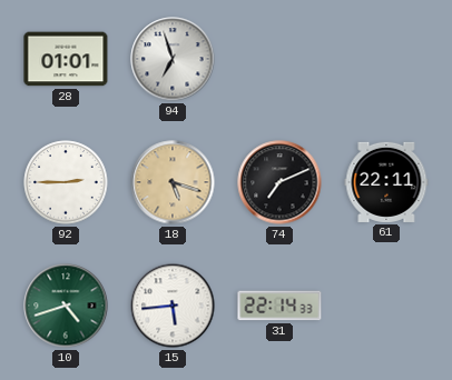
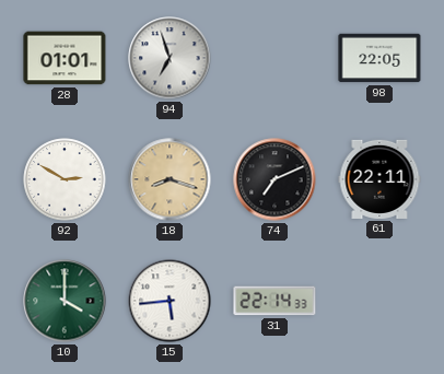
98: none -> 22:05 (379, 58)
92: 2:45 -> 2:50 (65, 179)
18: 5:18 -> 8:18 (170, 179)
10: 4:42 -> 4:00 (65, 301)
